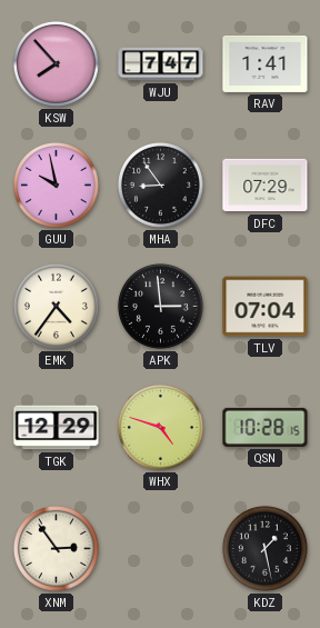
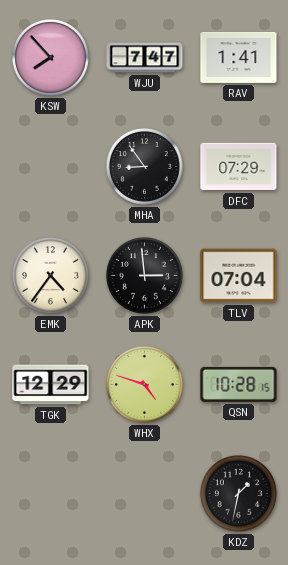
GUU: 9:58 -> none (56, 185)
XNM: 2:54 -> none (56, 548)
KDZ: 1:28 -> 1:32 (238, 493)
